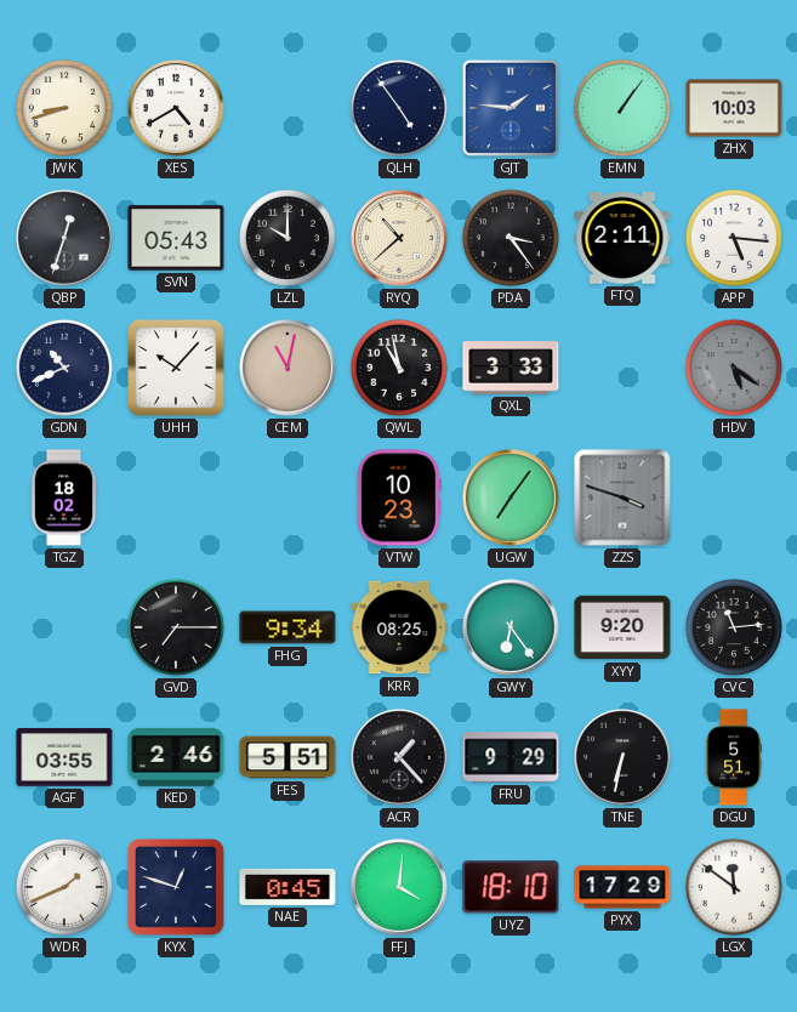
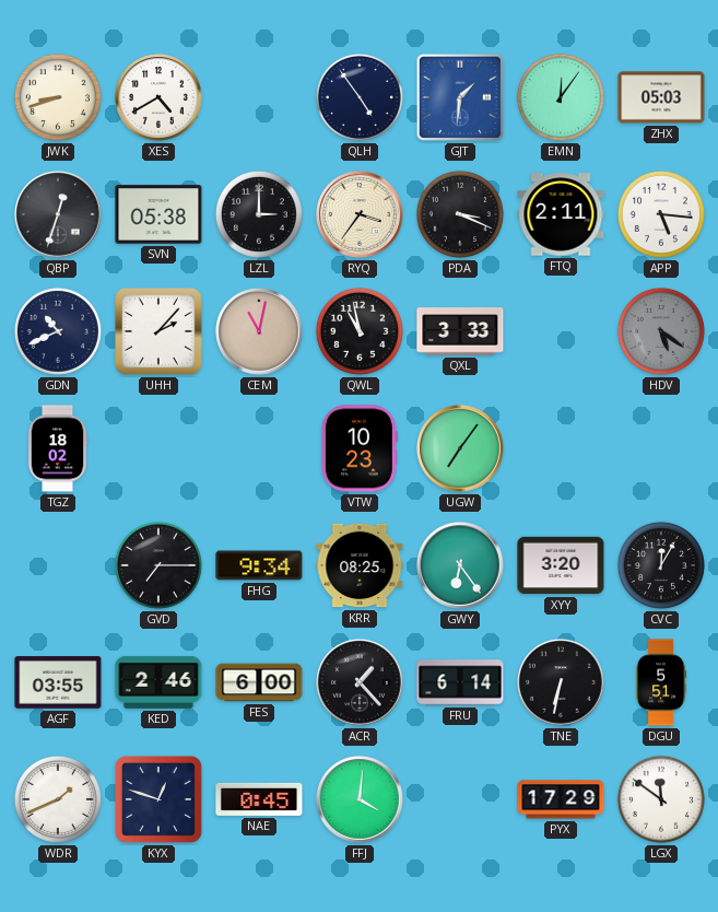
GJT: 1:46 -> 1:31 (460, 97)
EMN: 1:06 -> 12:06 (561, 97)
ZHX: 10:03 -> 05:03 (661, 97)
SVN: 05:43 -> 05:38 (158, 214)
LZL: 10:00 -> 3:00 (259, 214)
RYQ: 10:38 -> 3:36 (360, 214)
PDA: 3:24 -> 3:19 (460, 214)
UHH: 10:07 -> 2:07 (160, 332)
ZZS: 3:48 -> none (622, 498)
XYY: 9:20 -> 3:20 (561, 565)
CVC: 11:14 -> 12:05 (661, 565)
FES: 5:51 -> 6:00 (259, 682)
FRU: 9:29 -> 6:14 (460, 682)
UYZ: 18:10 -> none (511, 887)
